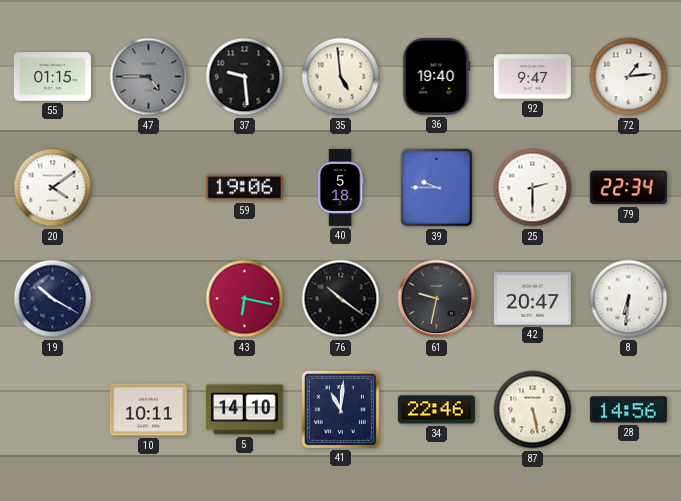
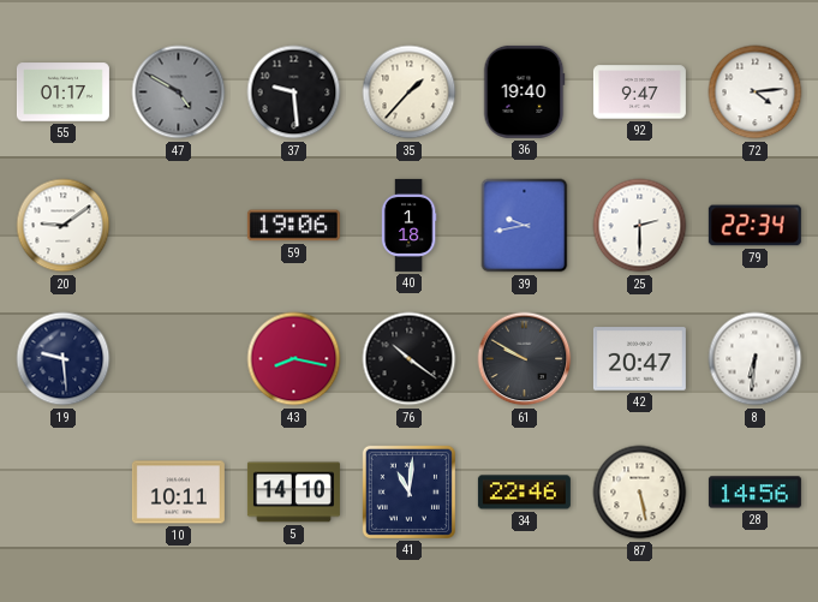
55: 01:15 -> 01:17 (62, 93)
47: 4:45 -> 4:50 (179, 93)
35: 4:59 -> 1:37 (410, 93)
72: 1:14 -> 4:14 (756, 93)
20: 4:09 -> 9:09 (64, 226)
40: 5:18 -> 1:18 (408, 225)
39: 9:45 -> 9:43 (525, 226)
19: 10:20 -> 9:29 (64, 359)
43: 6:17 -> 8:17 (294, 359)
61: 9:32 -> 9:50 (525, 359)
